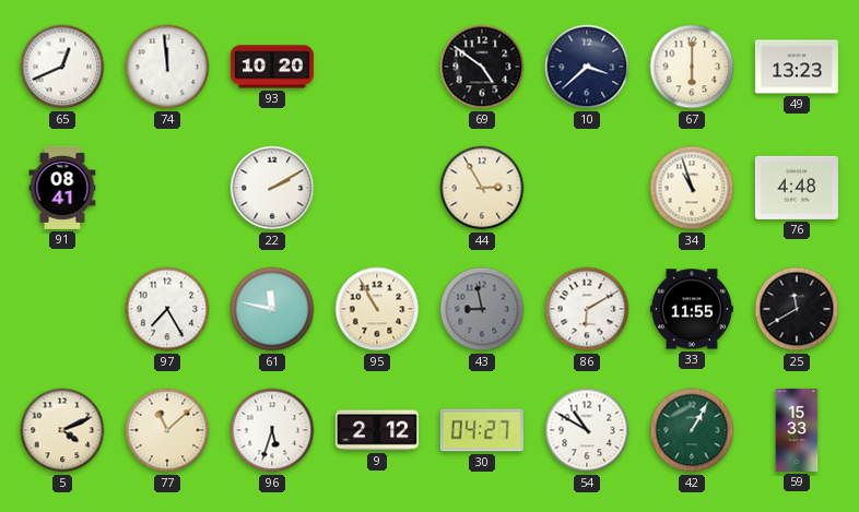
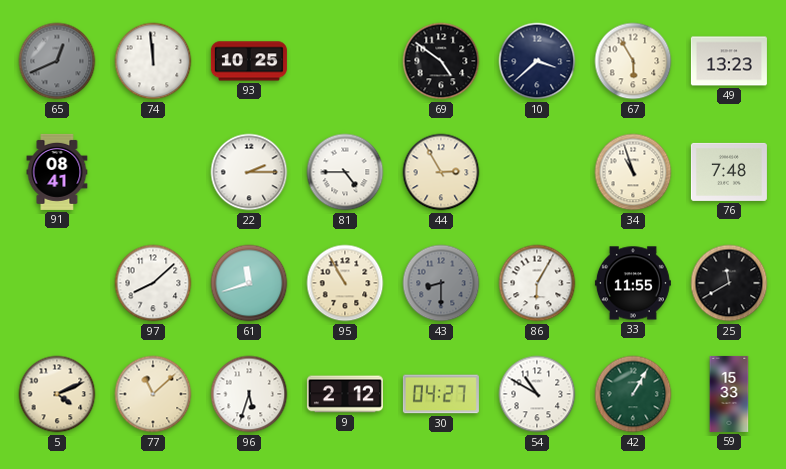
65 dial: white -> grey (57, 61)
93: 10:20 -> 10:25 (249, 61)
67: 6:00 -> 5:55 (633, 61)
22: 2:10 -> 2:15 (249, 172)
81: none -> 4:45 (345, 172)
76: 4:48 -> 7:48 (729, 172)
97: 7:25 -> 8:08 (153, 283)
61: 11:47 -> 11:42 (249, 283)
43: 8:58 -> 8:30 (441, 283)
86: 6:10 -> 6:05 (537, 283)
